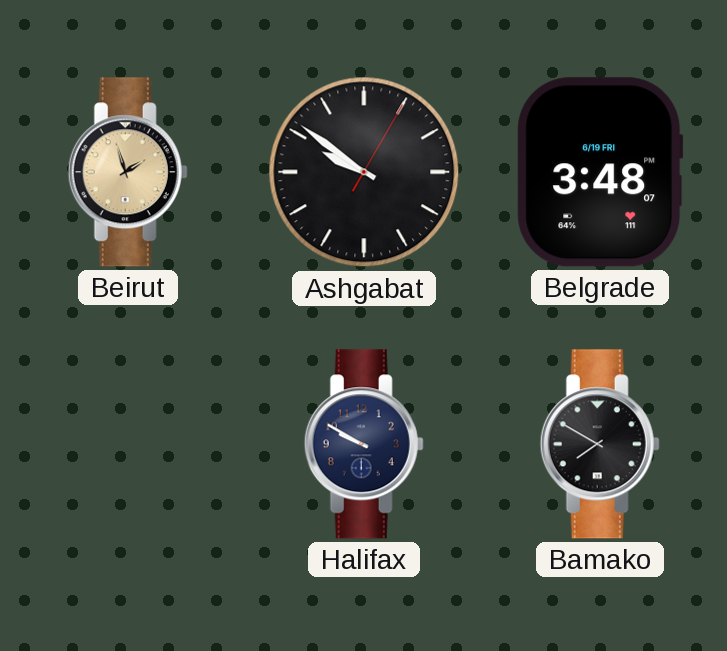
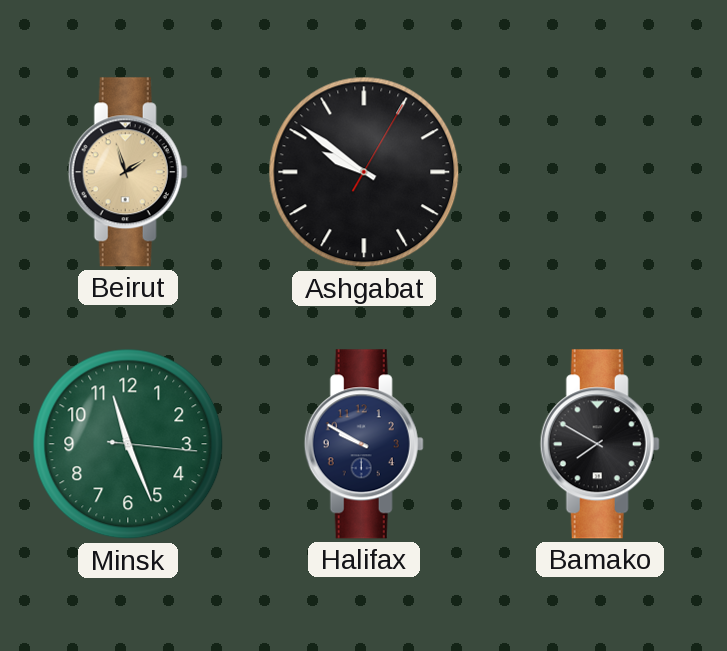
Belgrade: 3:48 -> none (600, 172)
Minsk: none -> 11:26 (128, 444)
